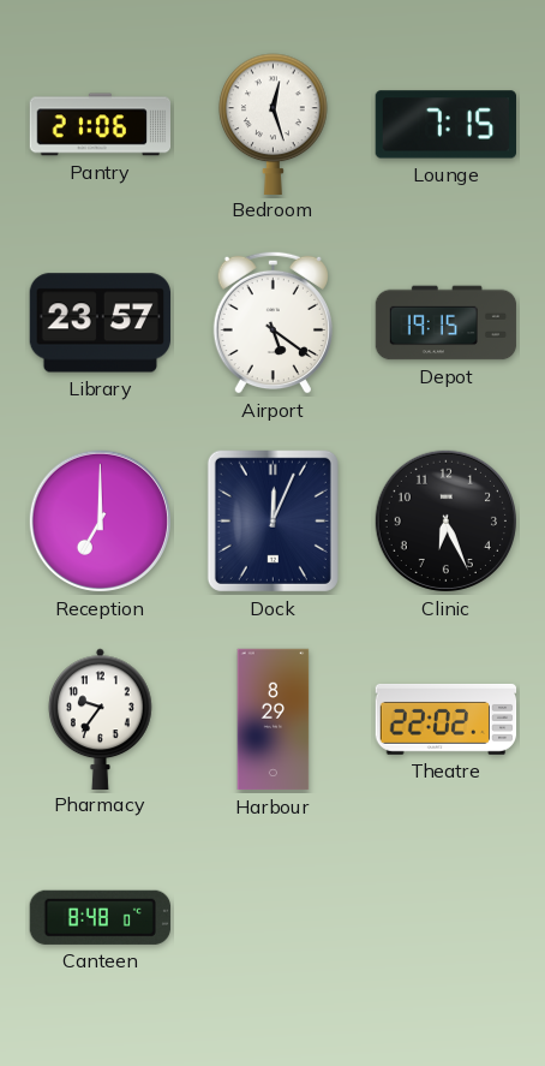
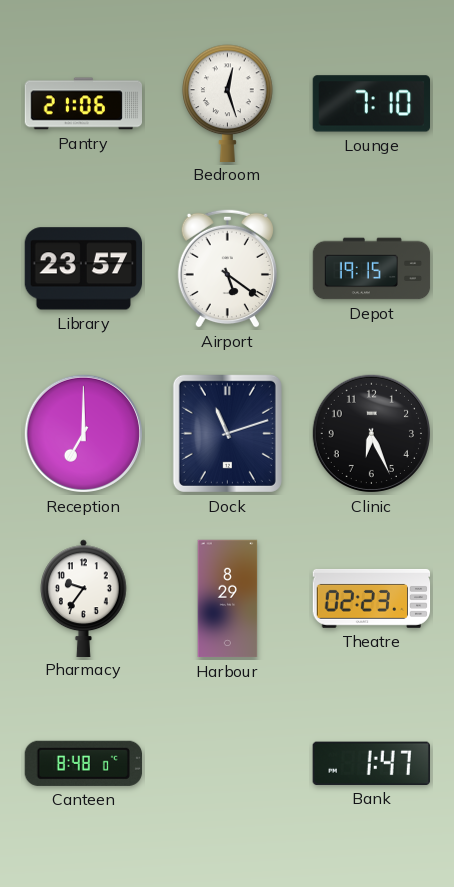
Lounge: 7:15 -> 7:10 (371, 104)
Dock: 12:04 -> 11:12 (227, 433)
Theatre: 22:02 -> 02:23 (372, 598)
Bank: none -> 1:47 (371, 763)
